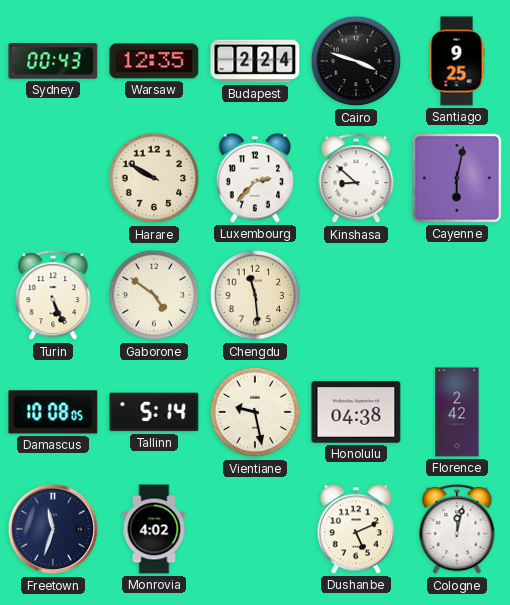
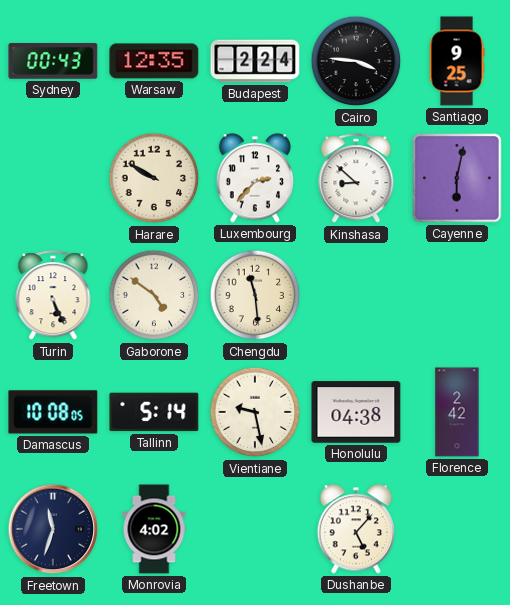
Cairo: 3:48 -> 3:46 (356, 61)
Dushanbe: 5:11 -> 5:07 (355, 529)
Cologne: 12:02 -> none (457, 530)
